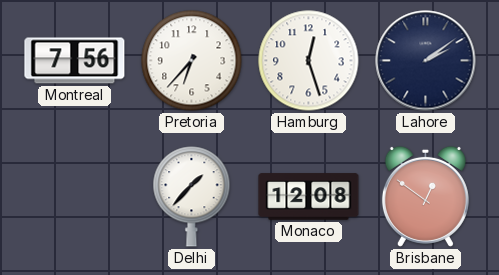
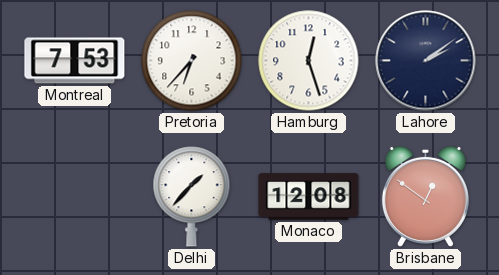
Montreal: 7:56 -> 7:53 (75, 61)
